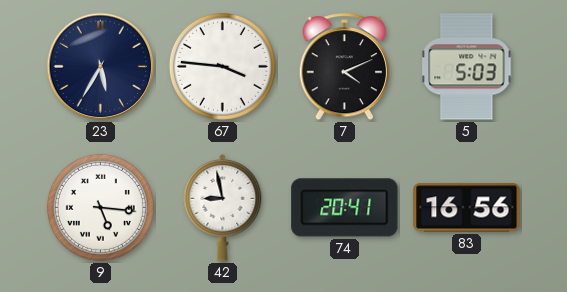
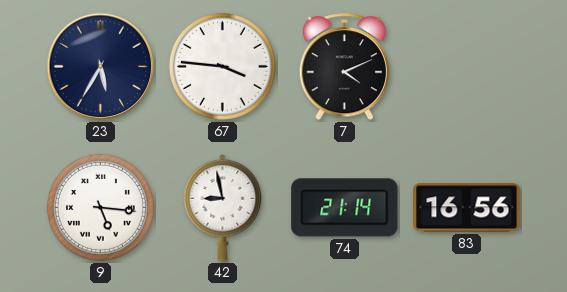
5: 5:03 -> none (467, 67)
74: 20:41 -> 21:14 (345, 208)
